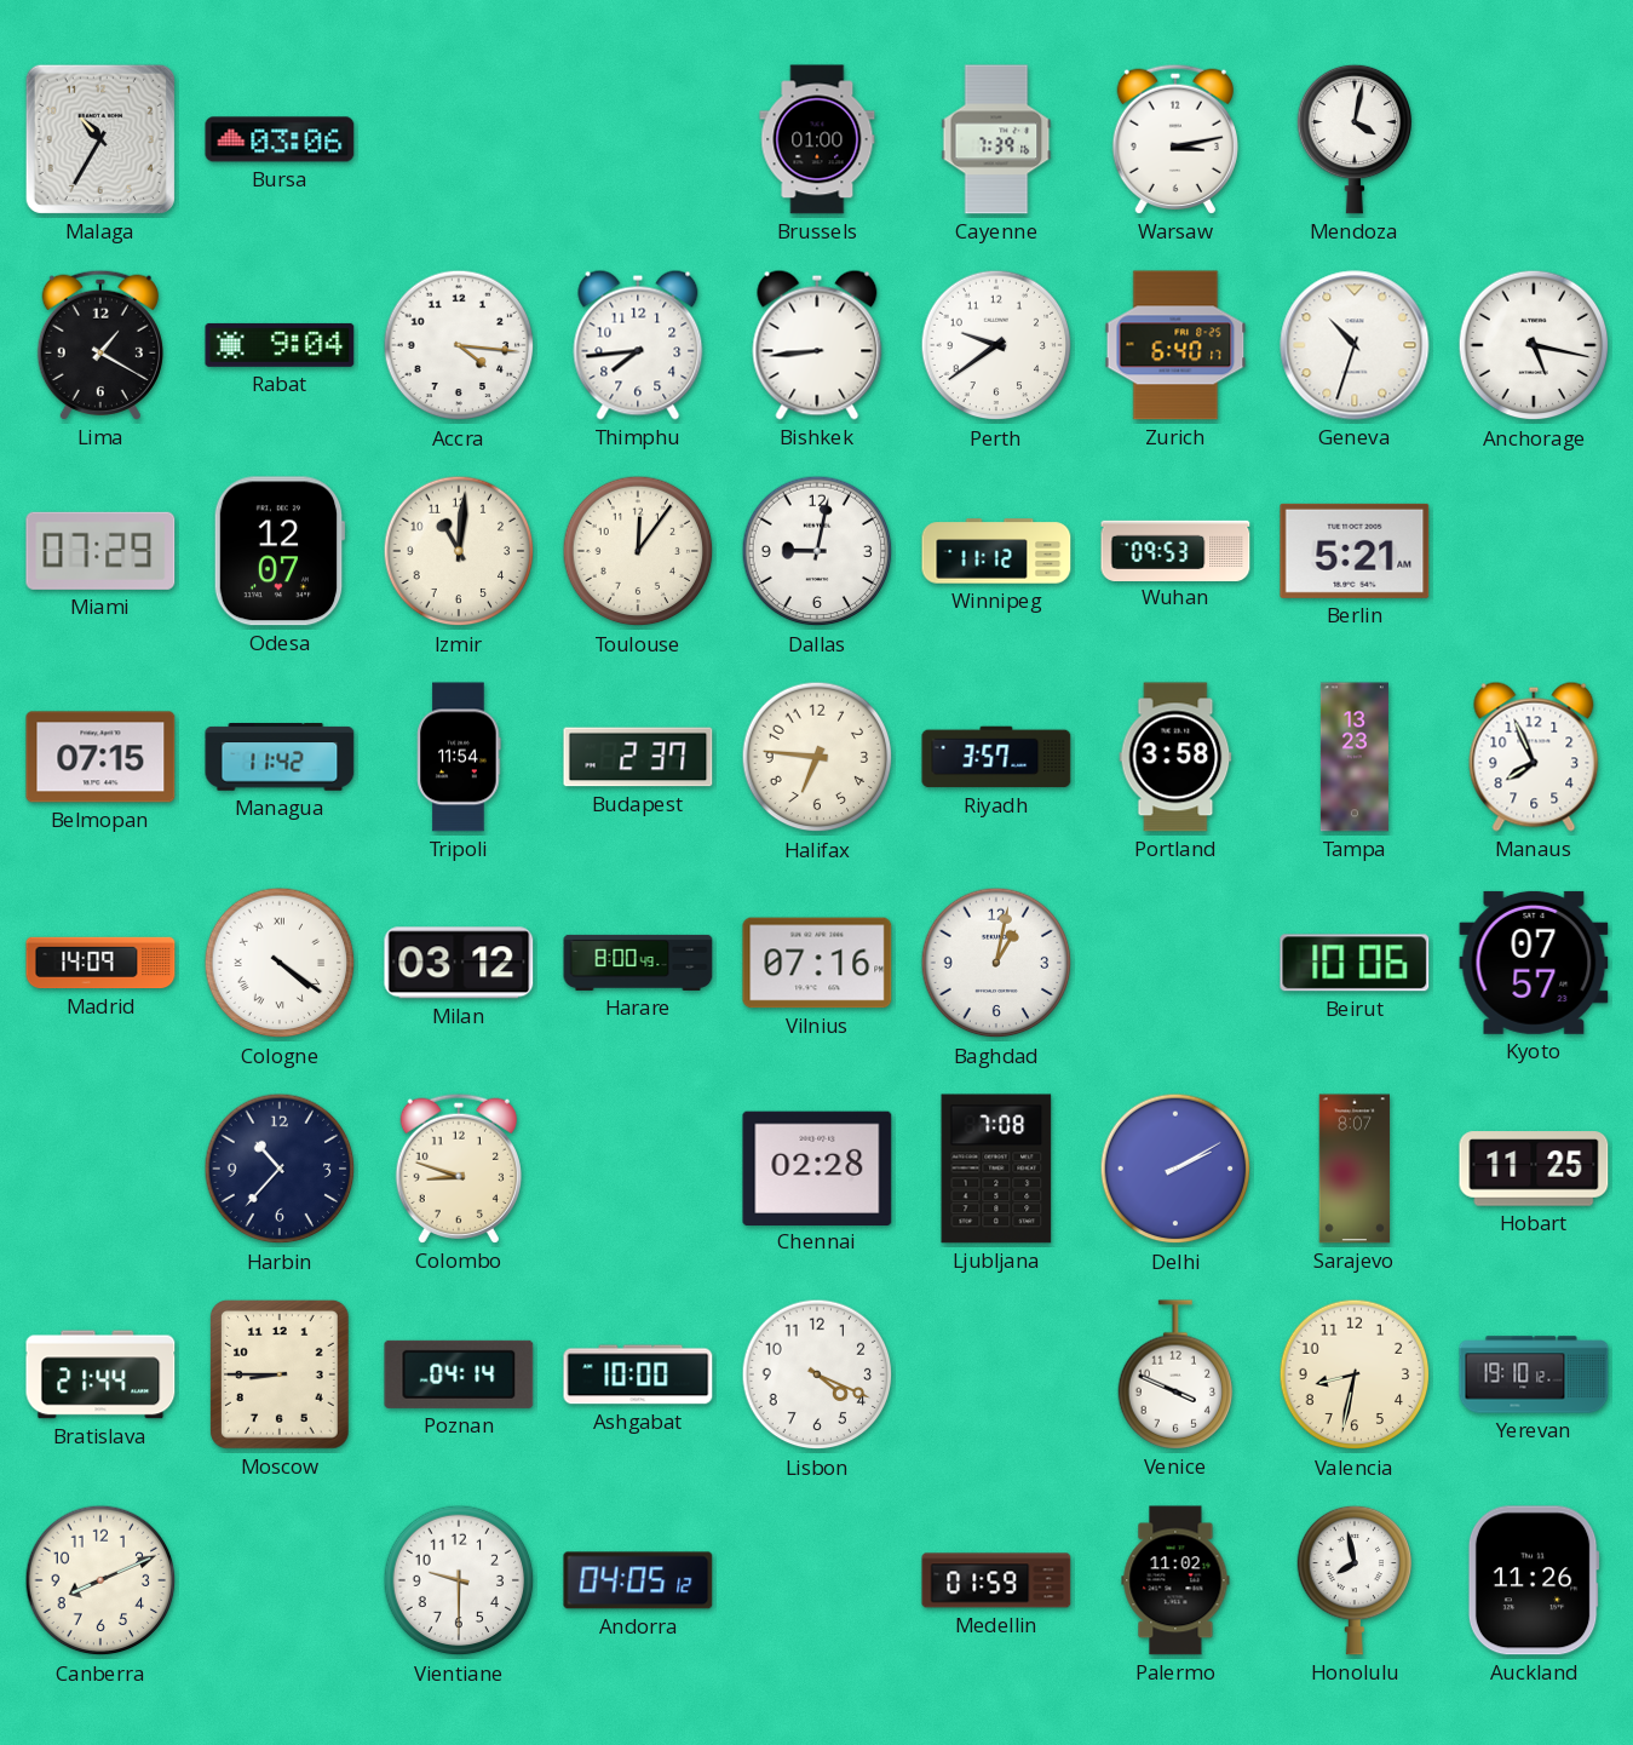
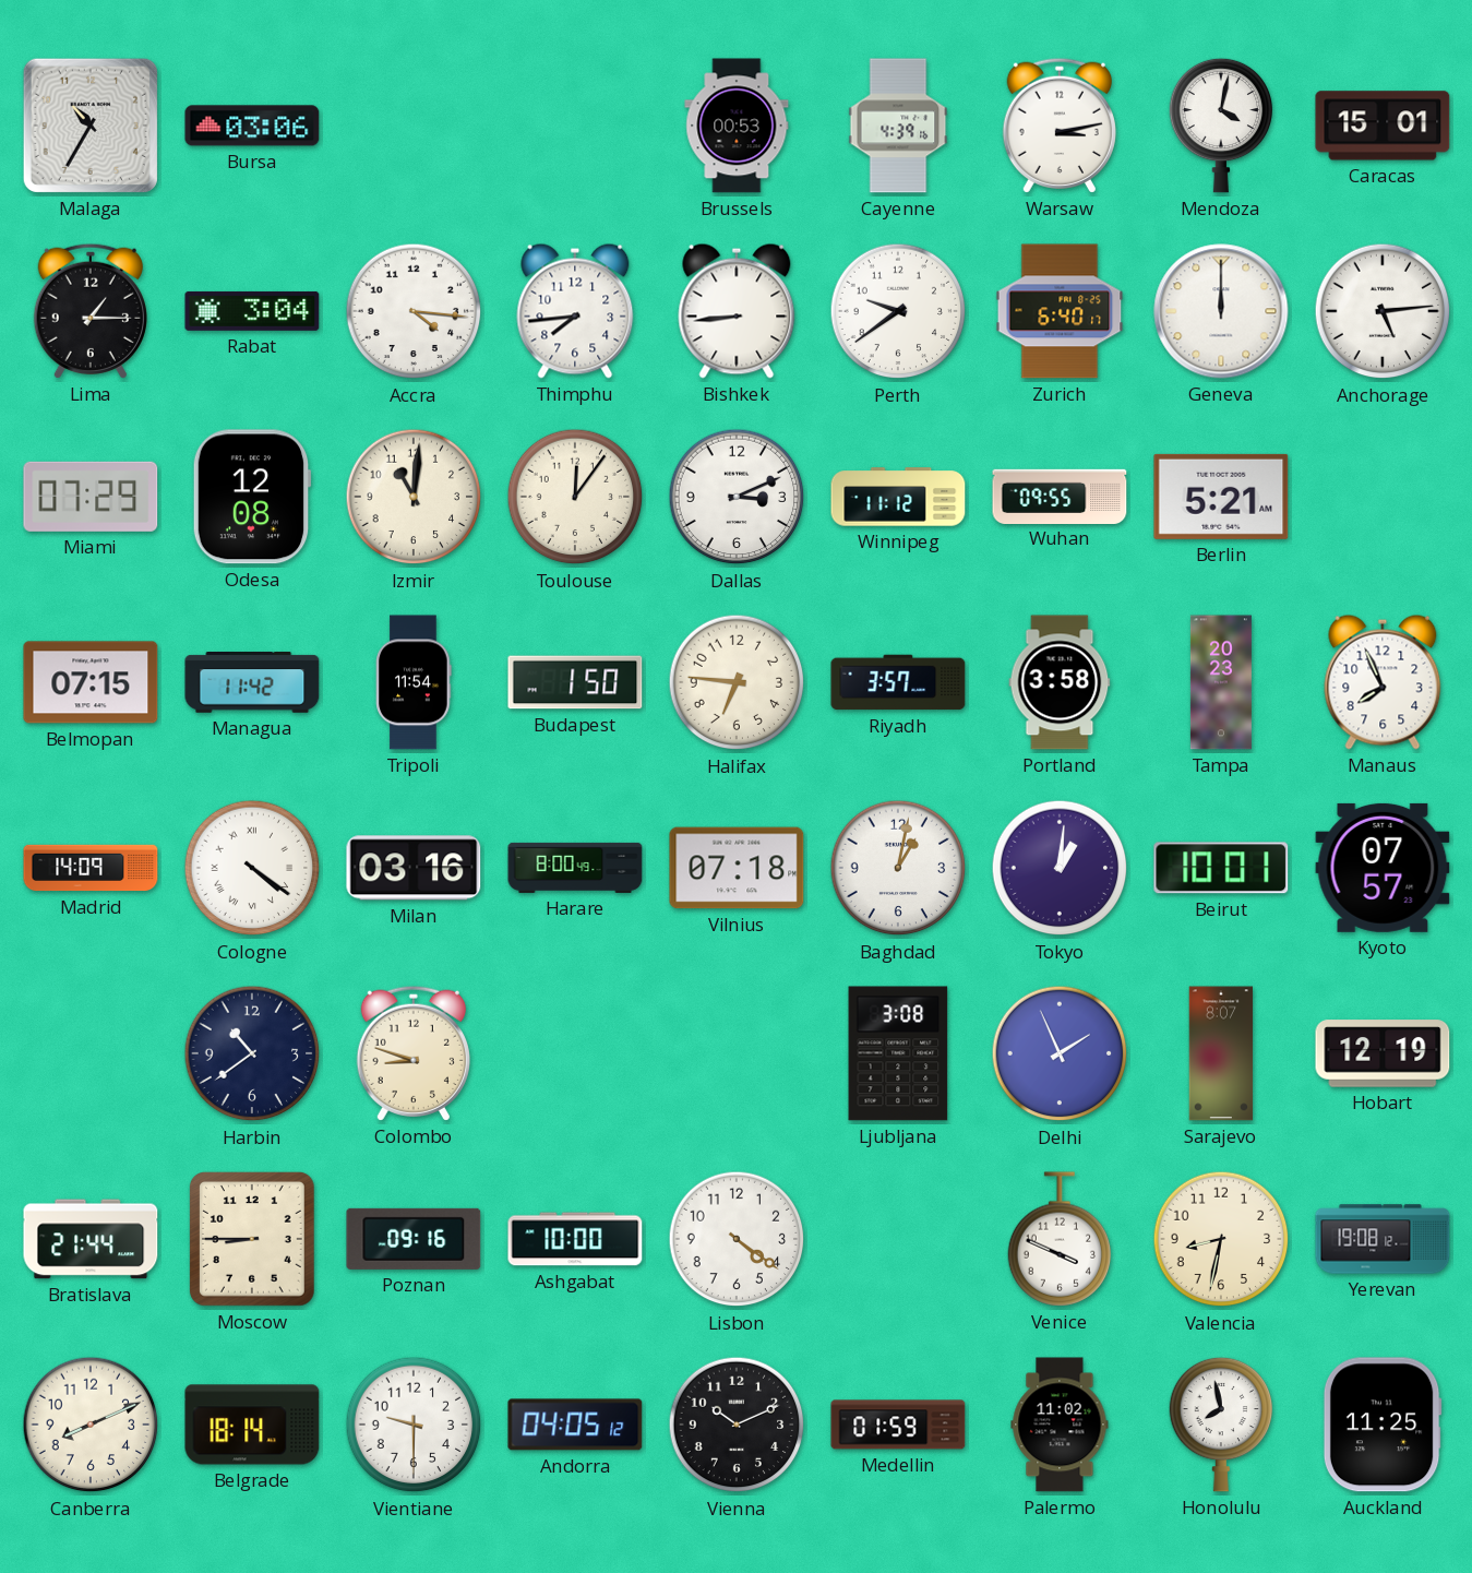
Brussels: 01:00 -> 00:53 (737, 126)
Cayenne: 7:39 -> 4:39 (898, 126)
Caracas: none -> 15:01 (1383, 126)
Lima: 1:20 -> 1:15 (91, 311)
Rabat: 9:04 -> 3:04 (252, 311)
Geneva: 10:33 -> 12:00 (1221, 311)
Anchorage: 5:17 -> 5:14 (1383, 311)
Odesa: 12:07 -> 12:08 (252, 497)
Dallas: 9:02 -> 3:11 (737, 497)
Wuhan: 09:53 -> 09:55 (1060, 496)
Budapest: 2:37 -> 1:50 (575, 682)
Tampa: 13:23 -> 20:23 (1221, 682)
Milan: 03:12 -> 03:16 (414, 868)
Vilnius: 07:16 -> 07:18 (737, 868)
Tokyo: none -> 1:01 (1060, 868)
Beirut: 10:06 -> 10:01 (1221, 868)
Harbin: 10:37 -> 10:39 (252, 1053)
Chennai: 02:28 -> none (817, 1167)
Ljubljana: 7:08 -> 3:08 (898, 1053)
Delhi: 2:10 -> 1:56 (1060, 1053)
Hobart: 11:25 -> 12:19 (1383, 1053)
Poznan: 04:14 -> 09:16 (414, 1239)
Lisbon: 4:19 -> 4:21 (737, 1239)
Yerevan: 19:10 -> 19:08 (1383, 1239)
Belgrade: none -> 18:14 (252, 1425)
Vienna: none -> 10:11 (737, 1425)
Auckland: 11:26 -> 11:25 (1383, 1425)
